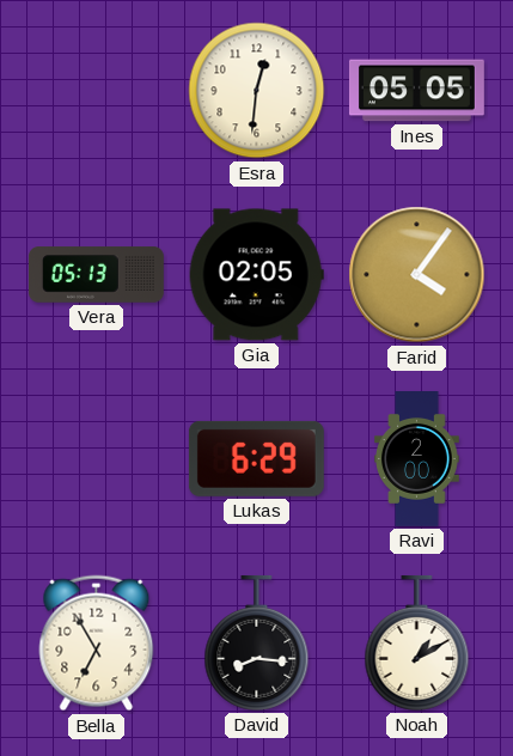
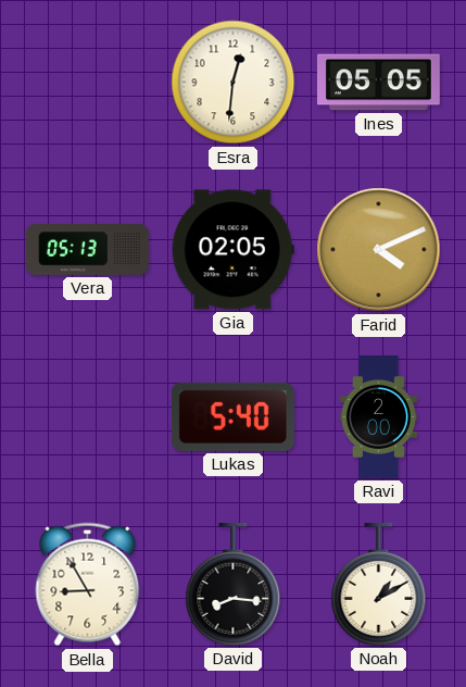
Farid: 4:06 -> 4:11 (379, 250)
Lukas: 6:29 -> 5:40 (232, 416)
Bella: 6:55 -> 8:55 (88, 585)
